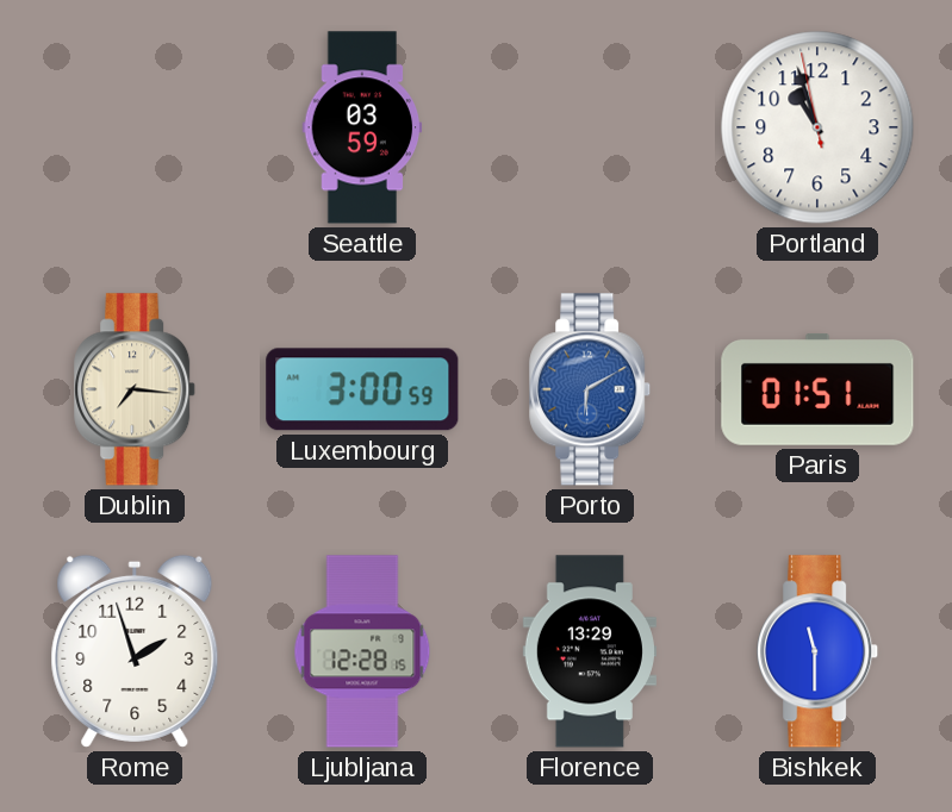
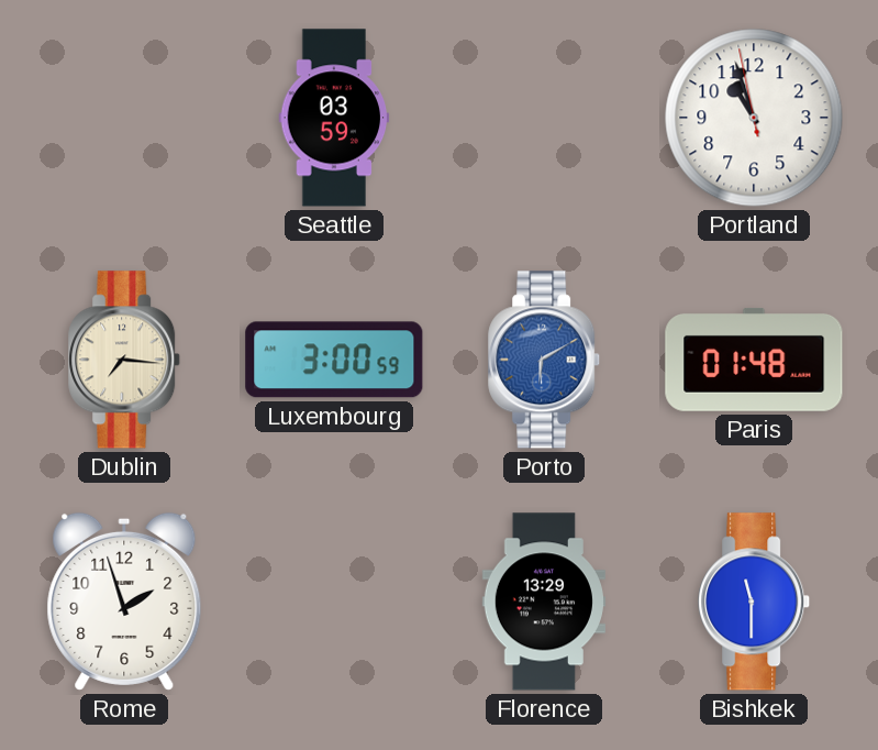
Paris: 01:51 -> 01:48 (754, 361)
Ljubljana: 12:28 -> none (362, 651)
